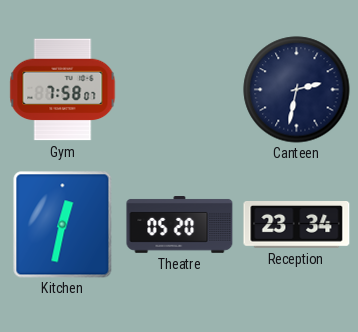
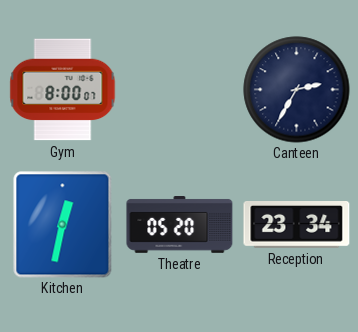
Gym: 7:58 -> 8:00 (63, 90)
Canteen: 2:32 -> 2:35 (297, 90)
